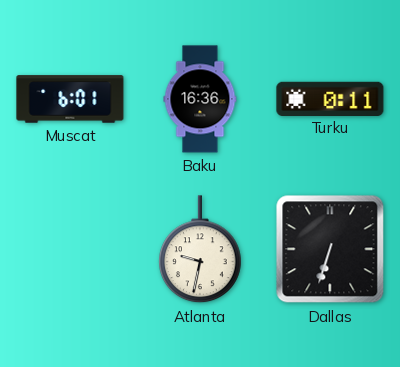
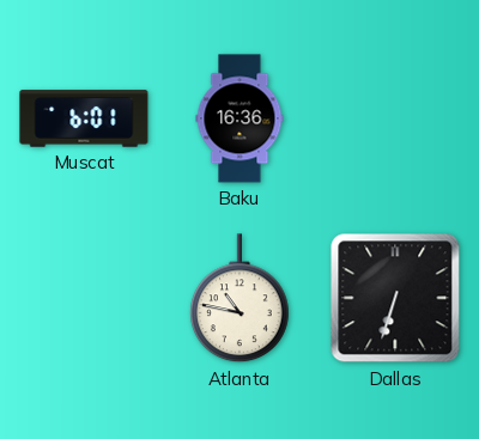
Turku: 0:11 -> none (330, 98)
Atlanta: 9:32 -> 10:47 (241, 299)
